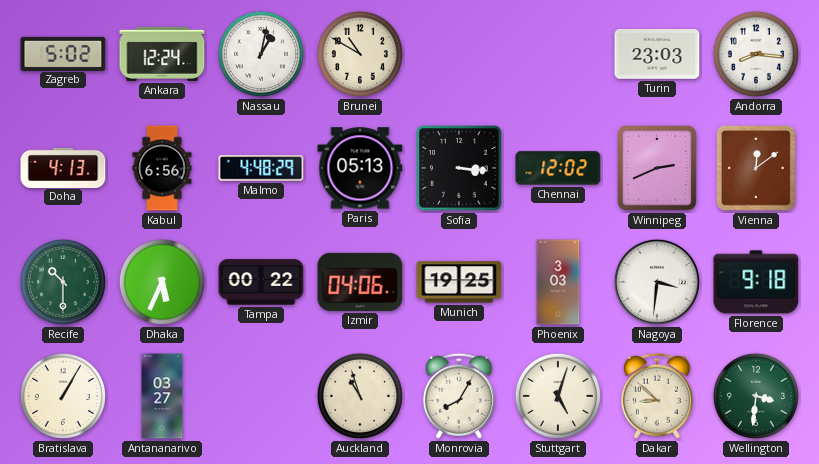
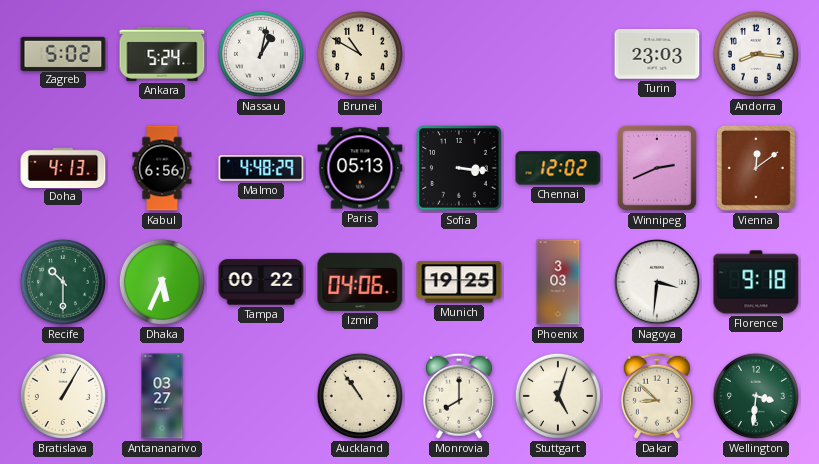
Ankara: 12:24 -> 5:24 (162, 54)
Auckland: 10:57 -> 10:54 (360, 396)
Monrovia: 8:05 -> 8:00 (459, 396)
